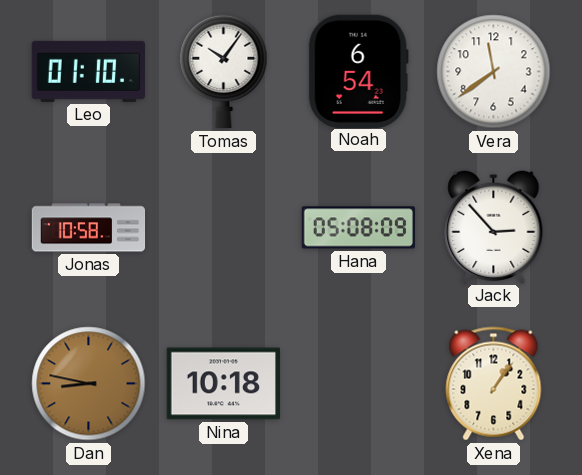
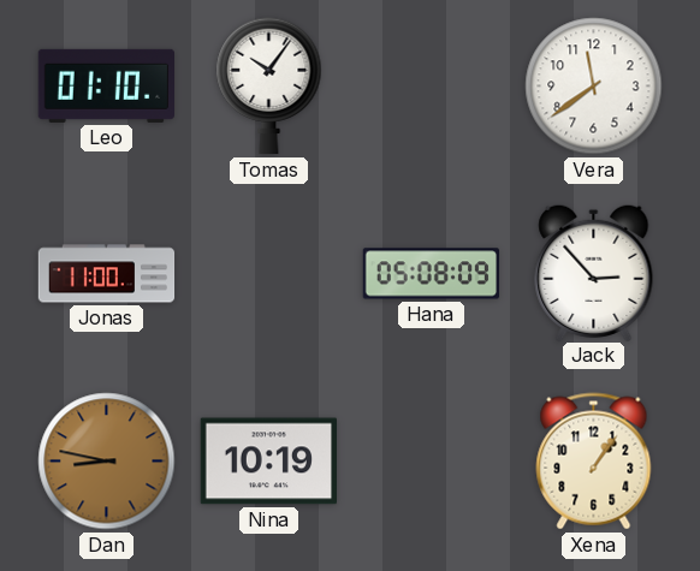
Noah: 6:54 -> none (358, 71)
Jonas: 10:58 -> 11:00 (107, 274)
Nina: 10:18 -> 10:19 (268, 462)
